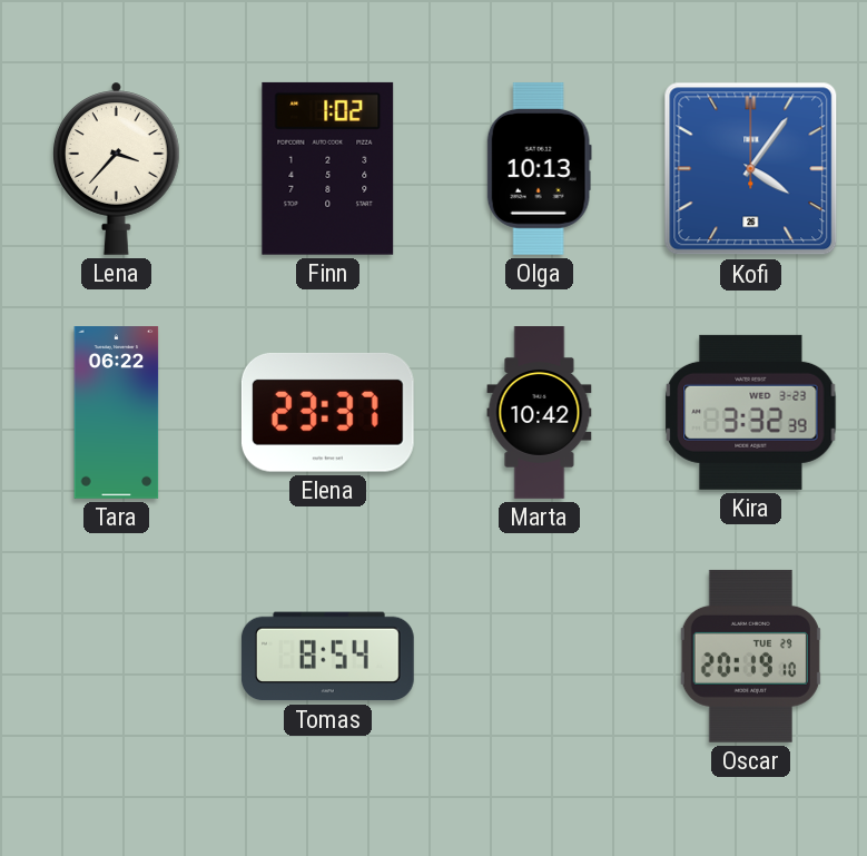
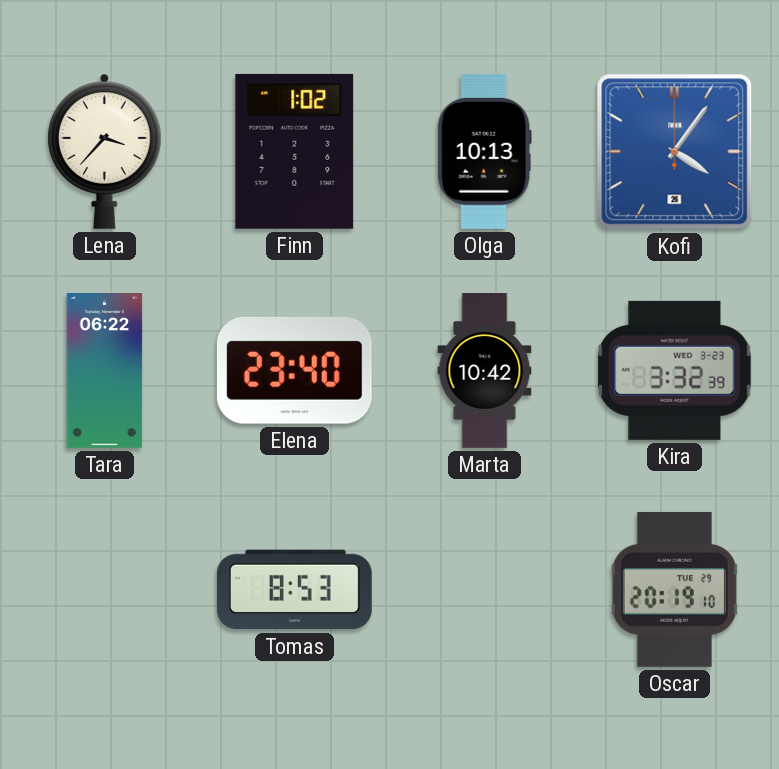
Elena: 23:37 -> 23:40 (294, 370)
Tomas: 8:54 -> 8:53 (294, 590)
